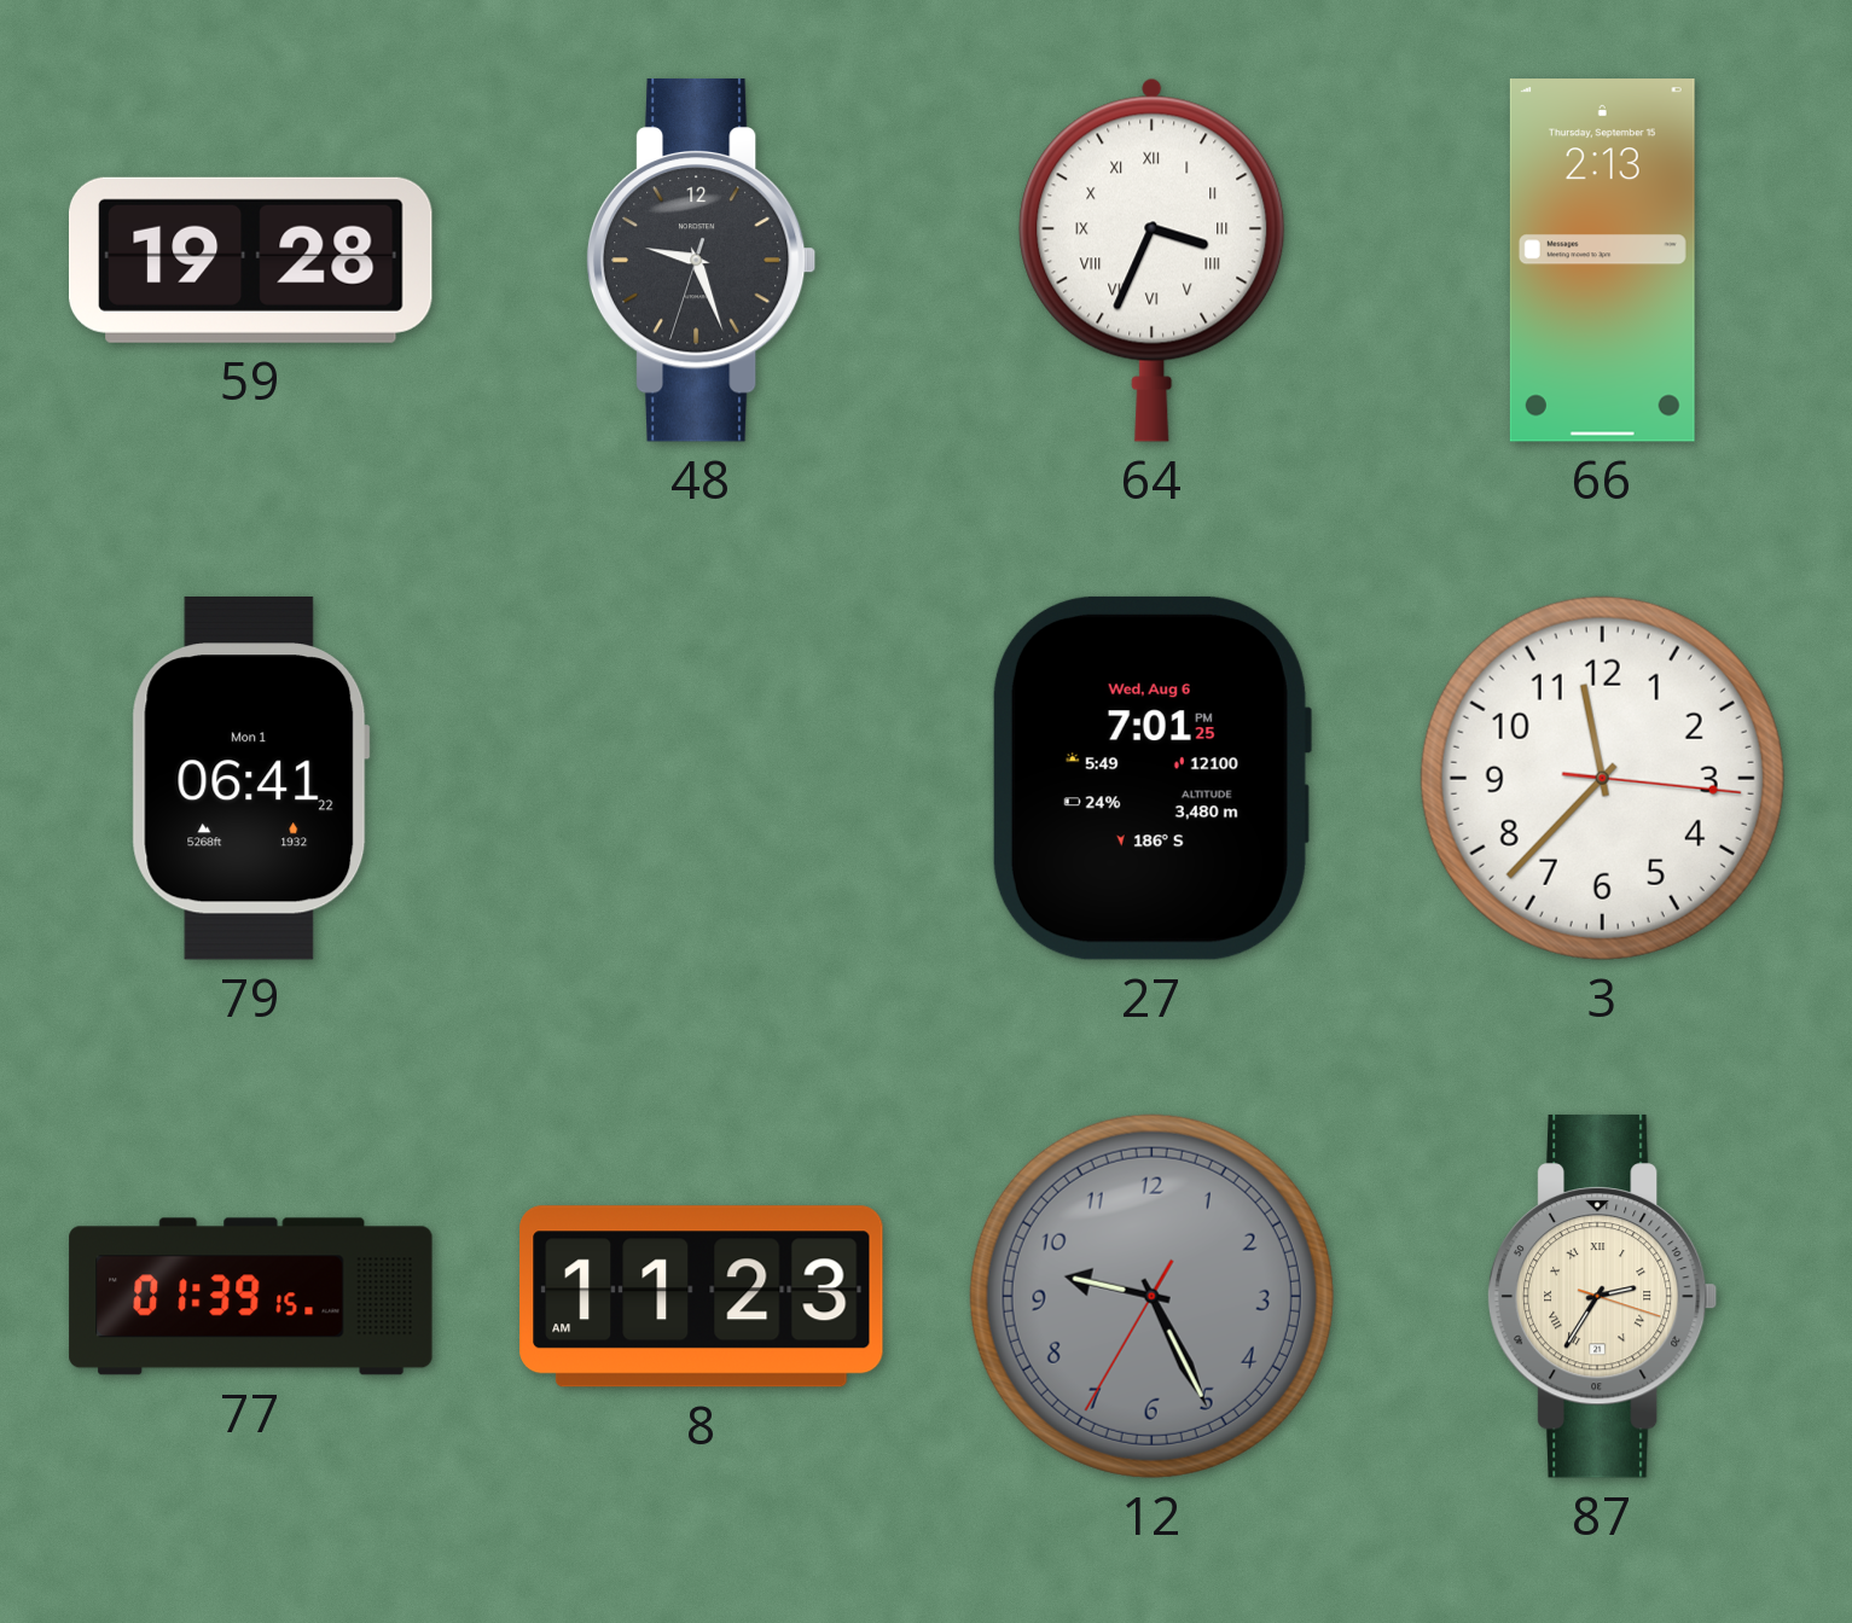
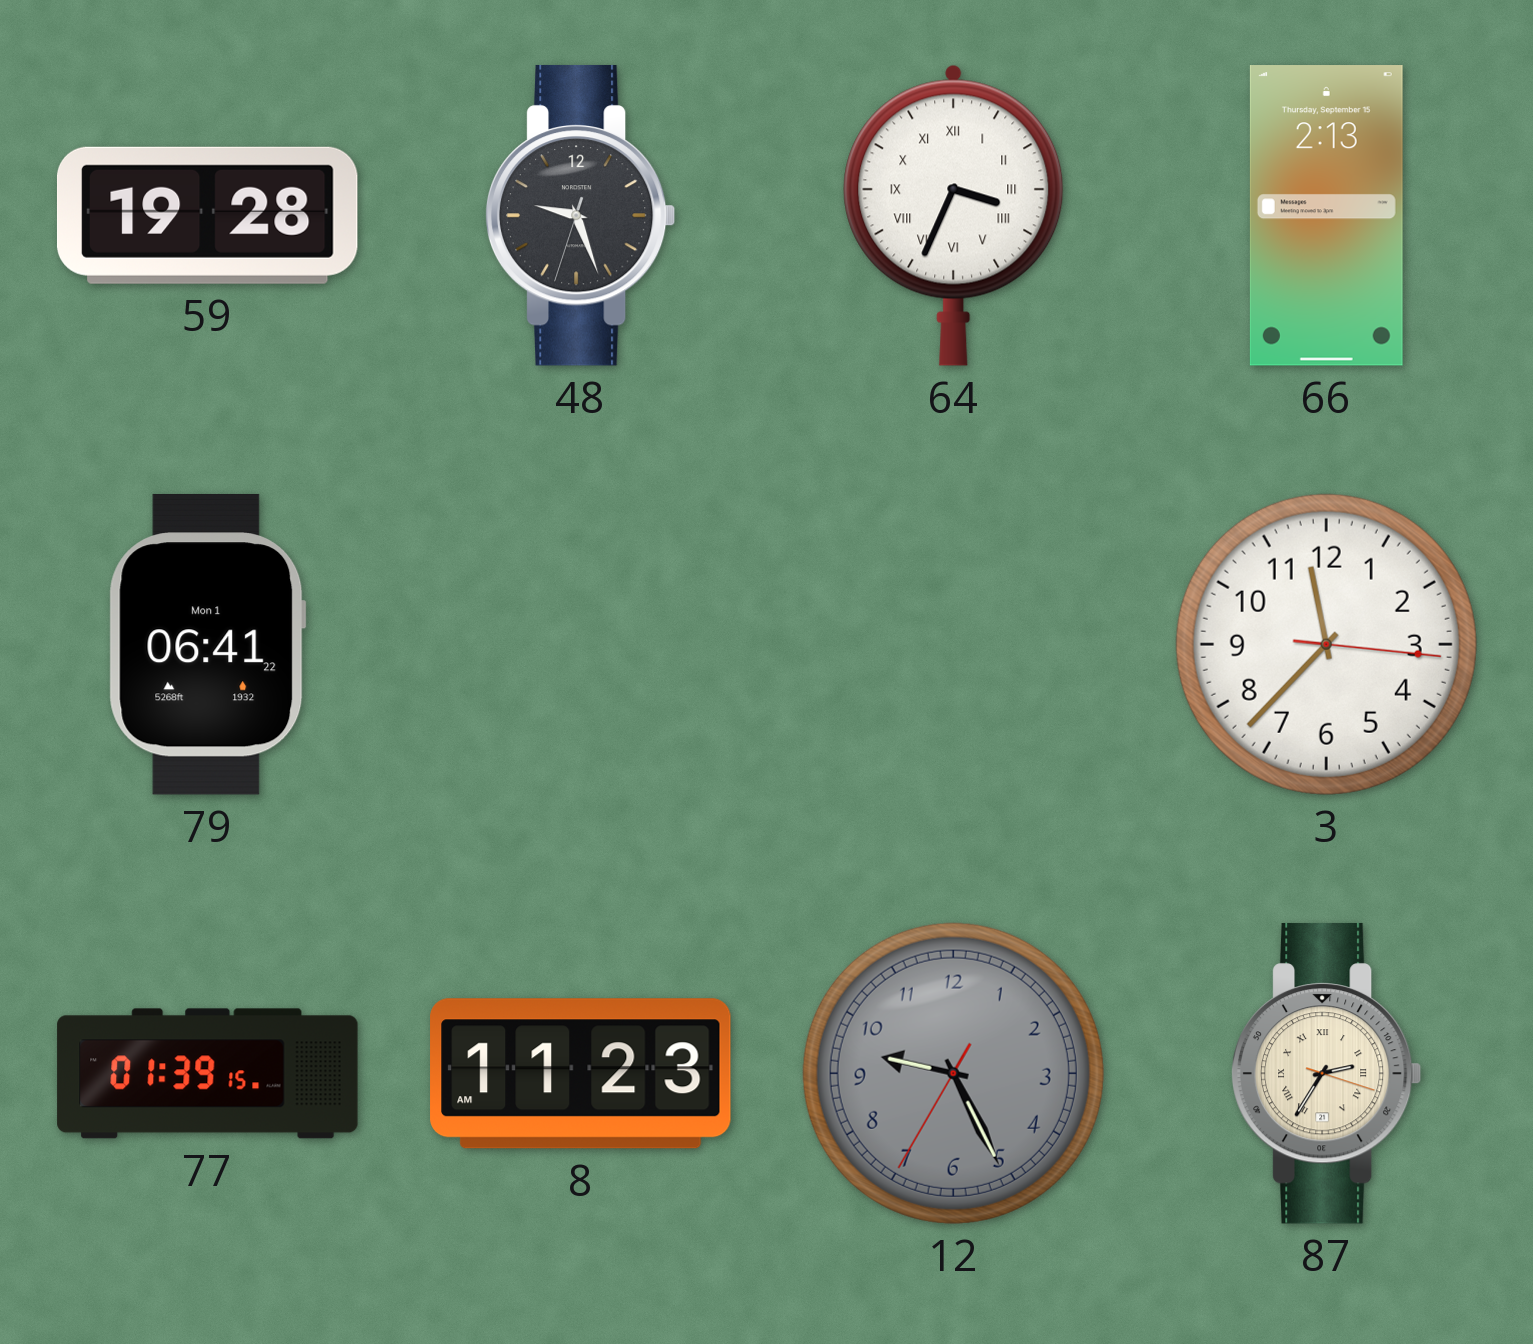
27: 7:01 -> none (1151, 778)
